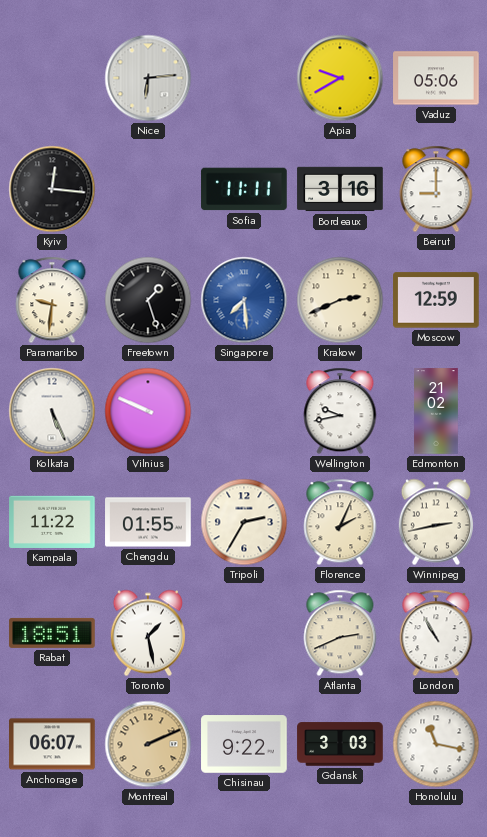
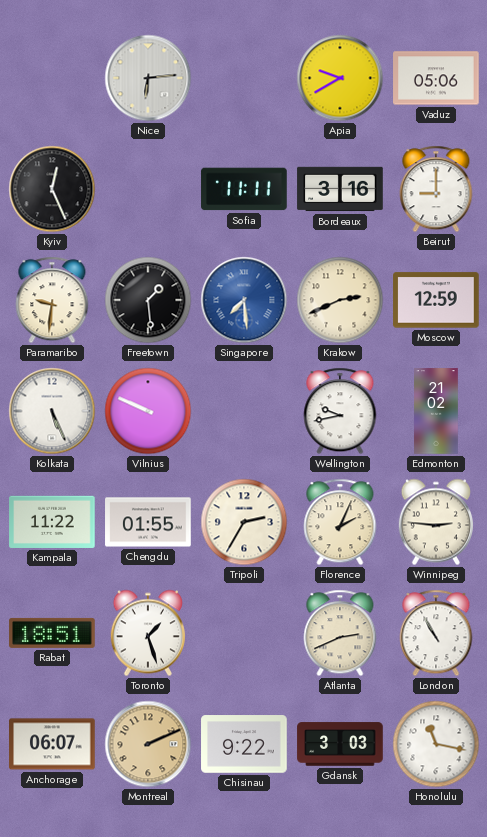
Kyiv: 12:16 -> 12:26 (52, 189)
Freetown: 1:27 -> 1:29 (148, 300)
Winnipeg: 2:43 -> 2:46 (436, 522)
Toronto: 1:28 -> 1:27 (148, 633)
